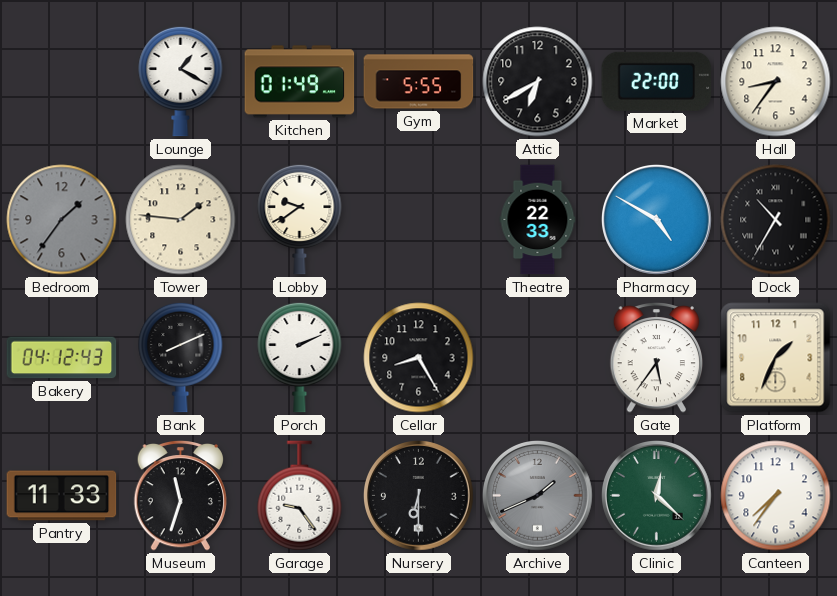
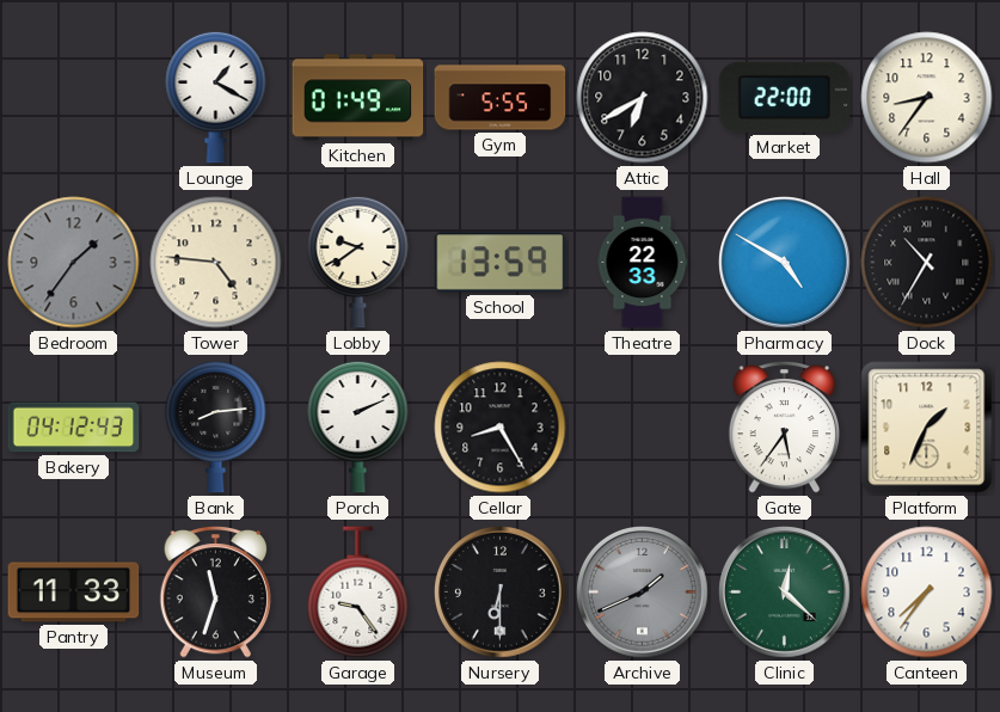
Tower: 1:46 -> 4:46 (216, 263)
School: none -> 13:59 (501, 263)
Bank: 8:11 -> 8:14 (216, 426)
